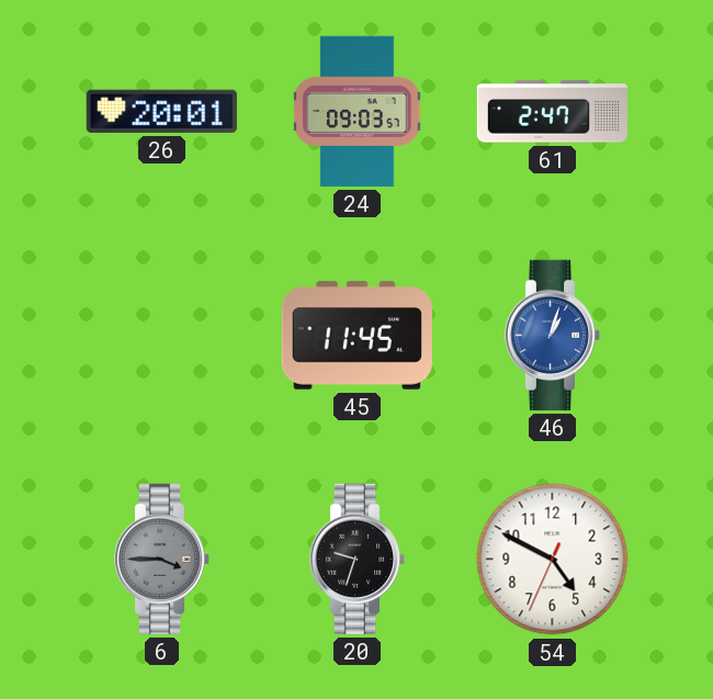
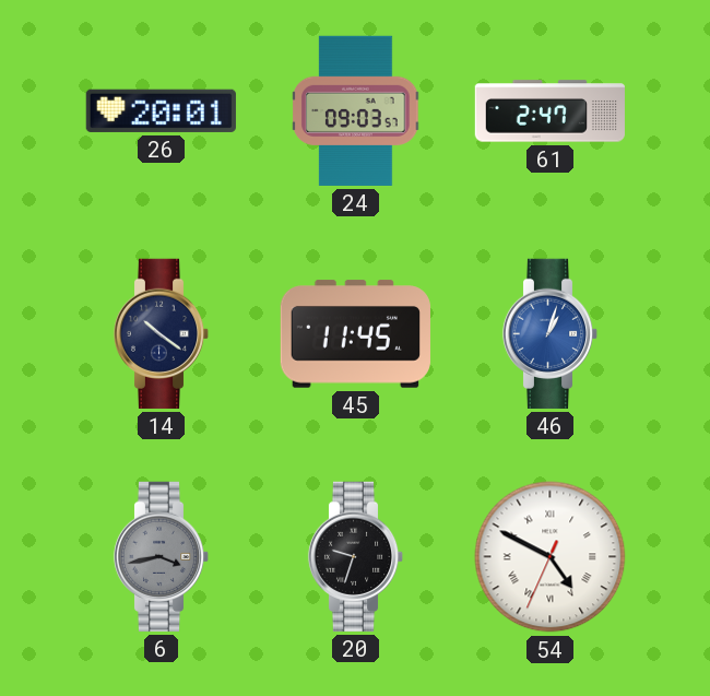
14: none -> 10:21 (162, 333)
6: 3:45 -> 3:43 (162, 556)
54 numerals: Arabic -> Roman (551, 557)
